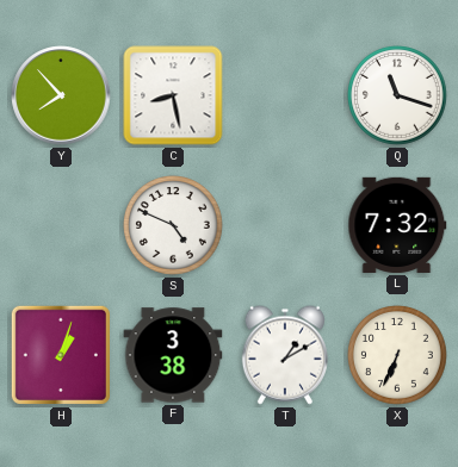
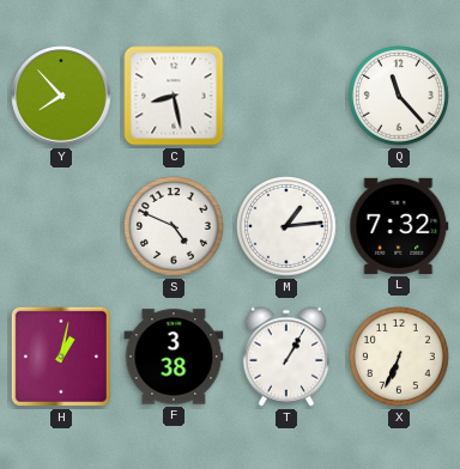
Q: 11:18 -> 11:23 (400, 97)
M: none -> 1:14 (287, 227)
H: 1:03 -> 1:02 (61, 357)
T: 1:10 -> 1:05 (286, 357)
